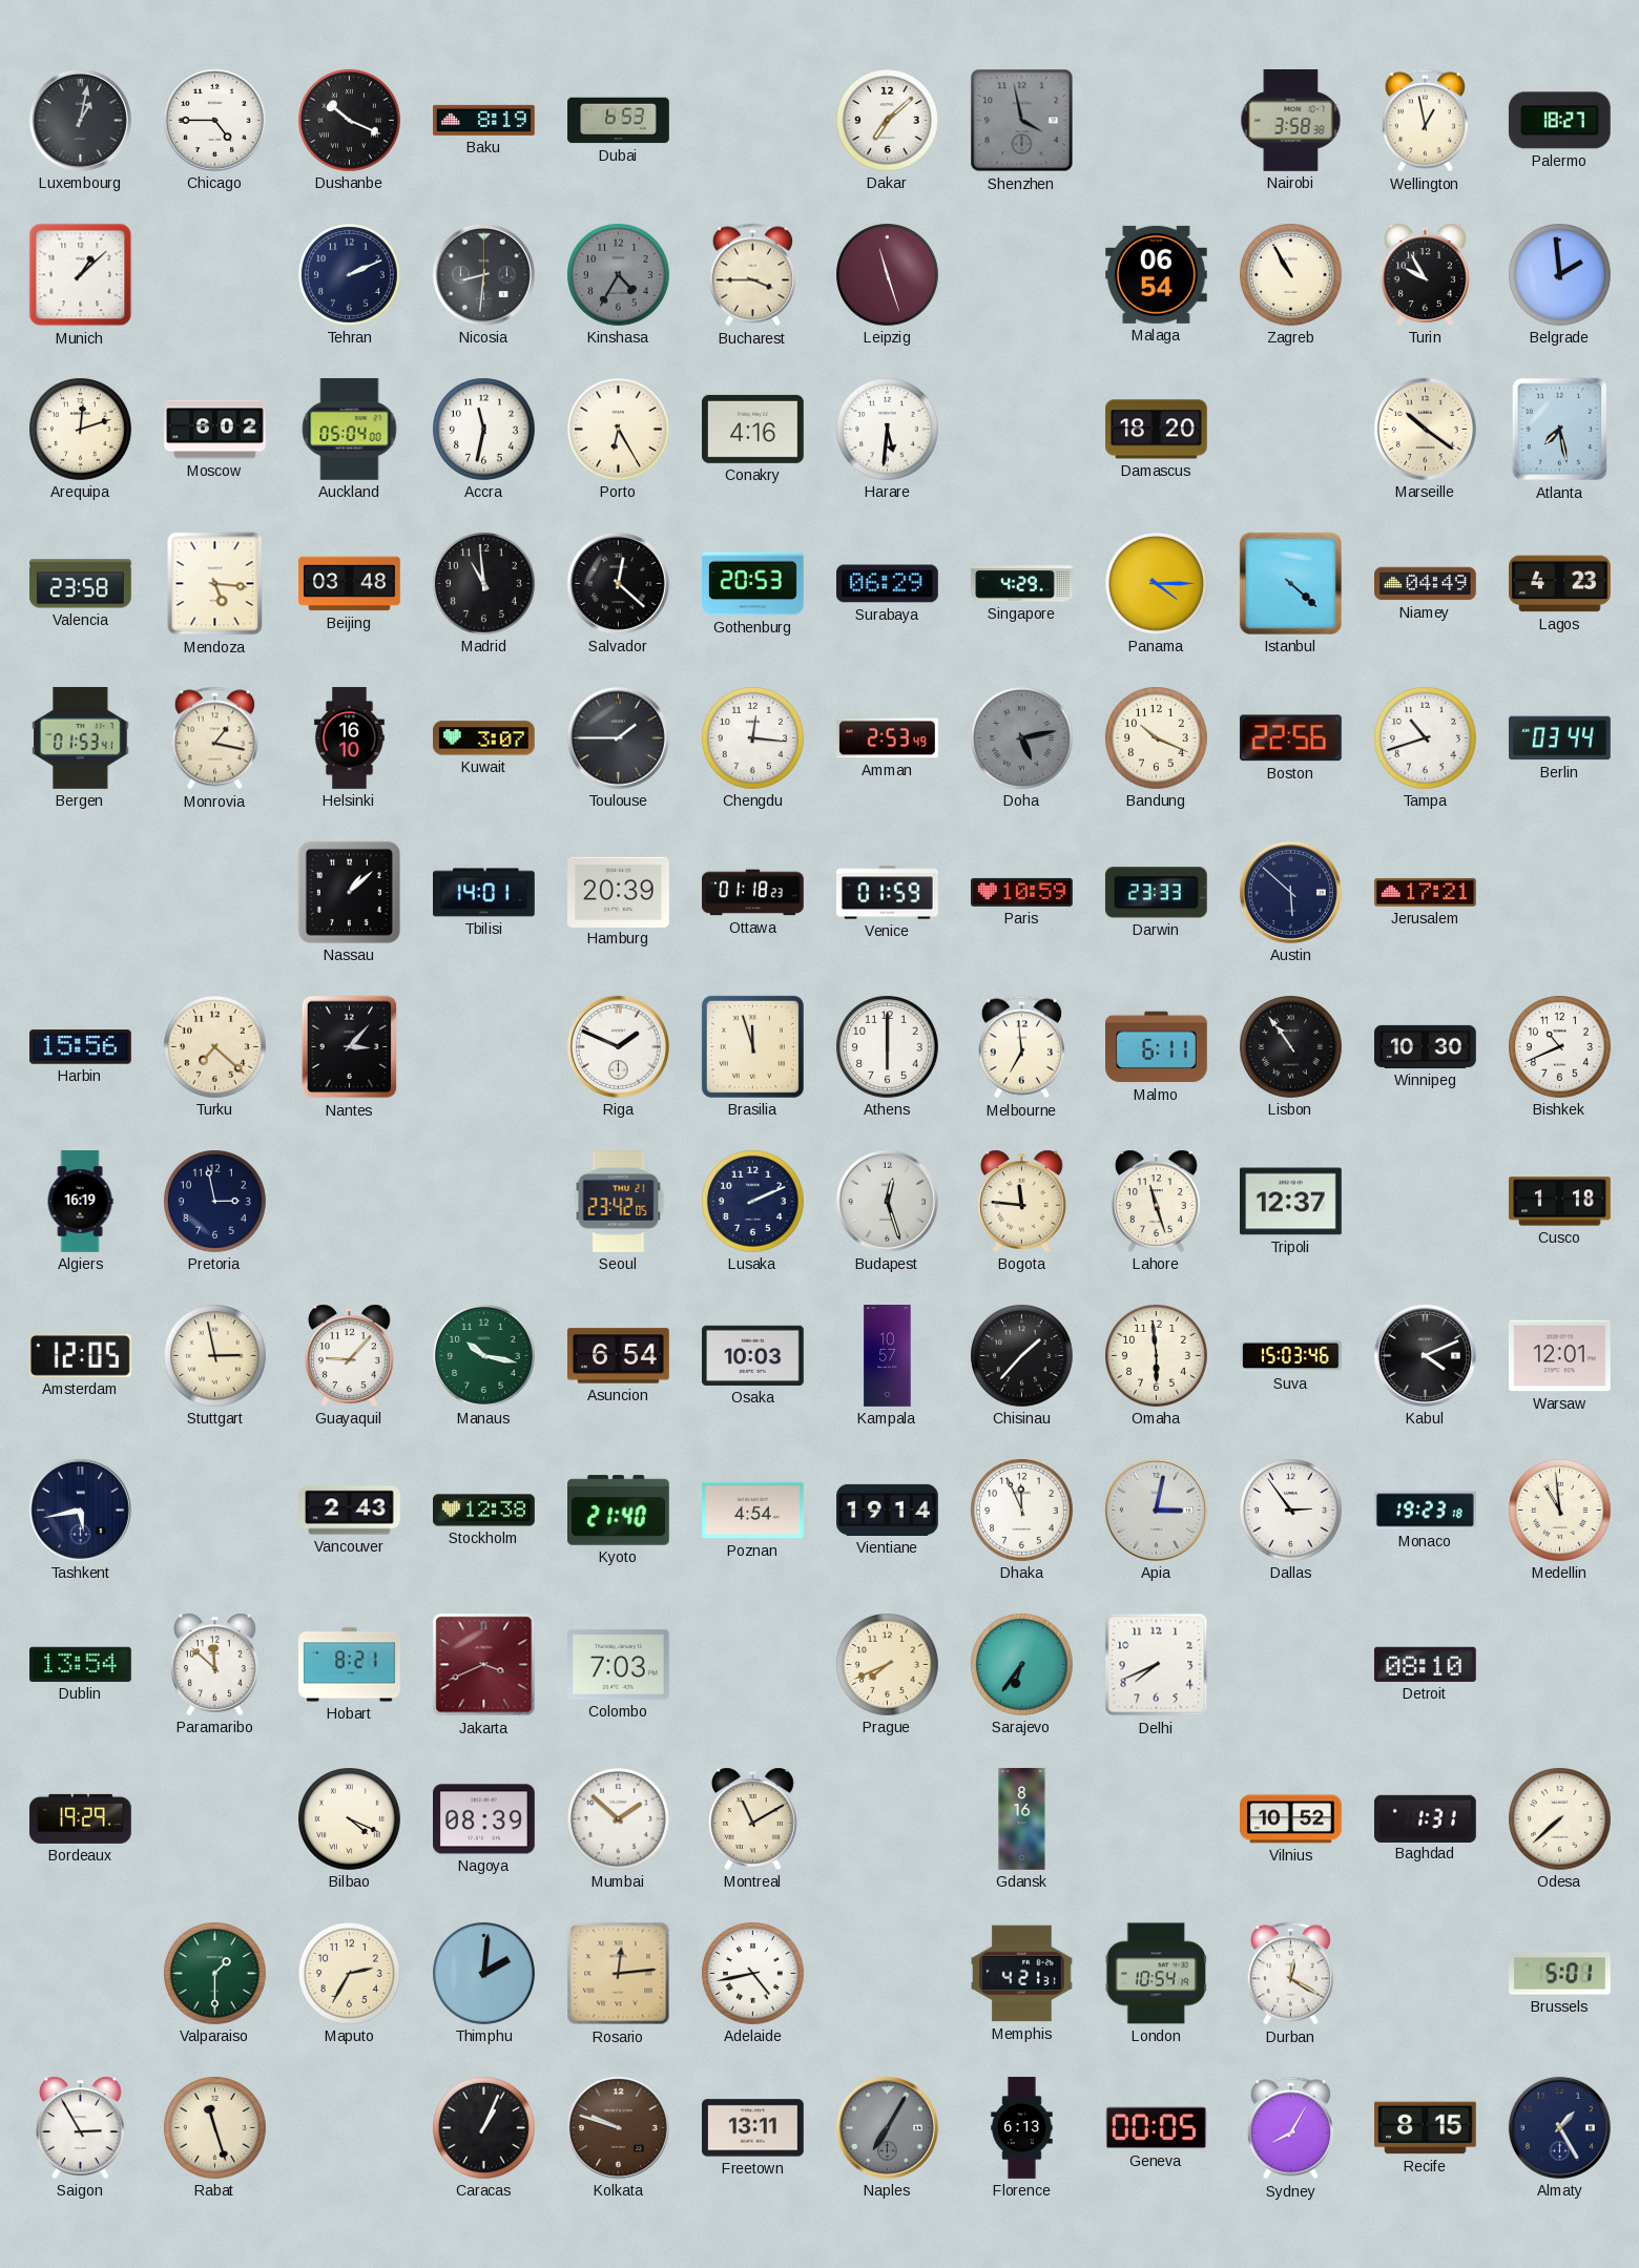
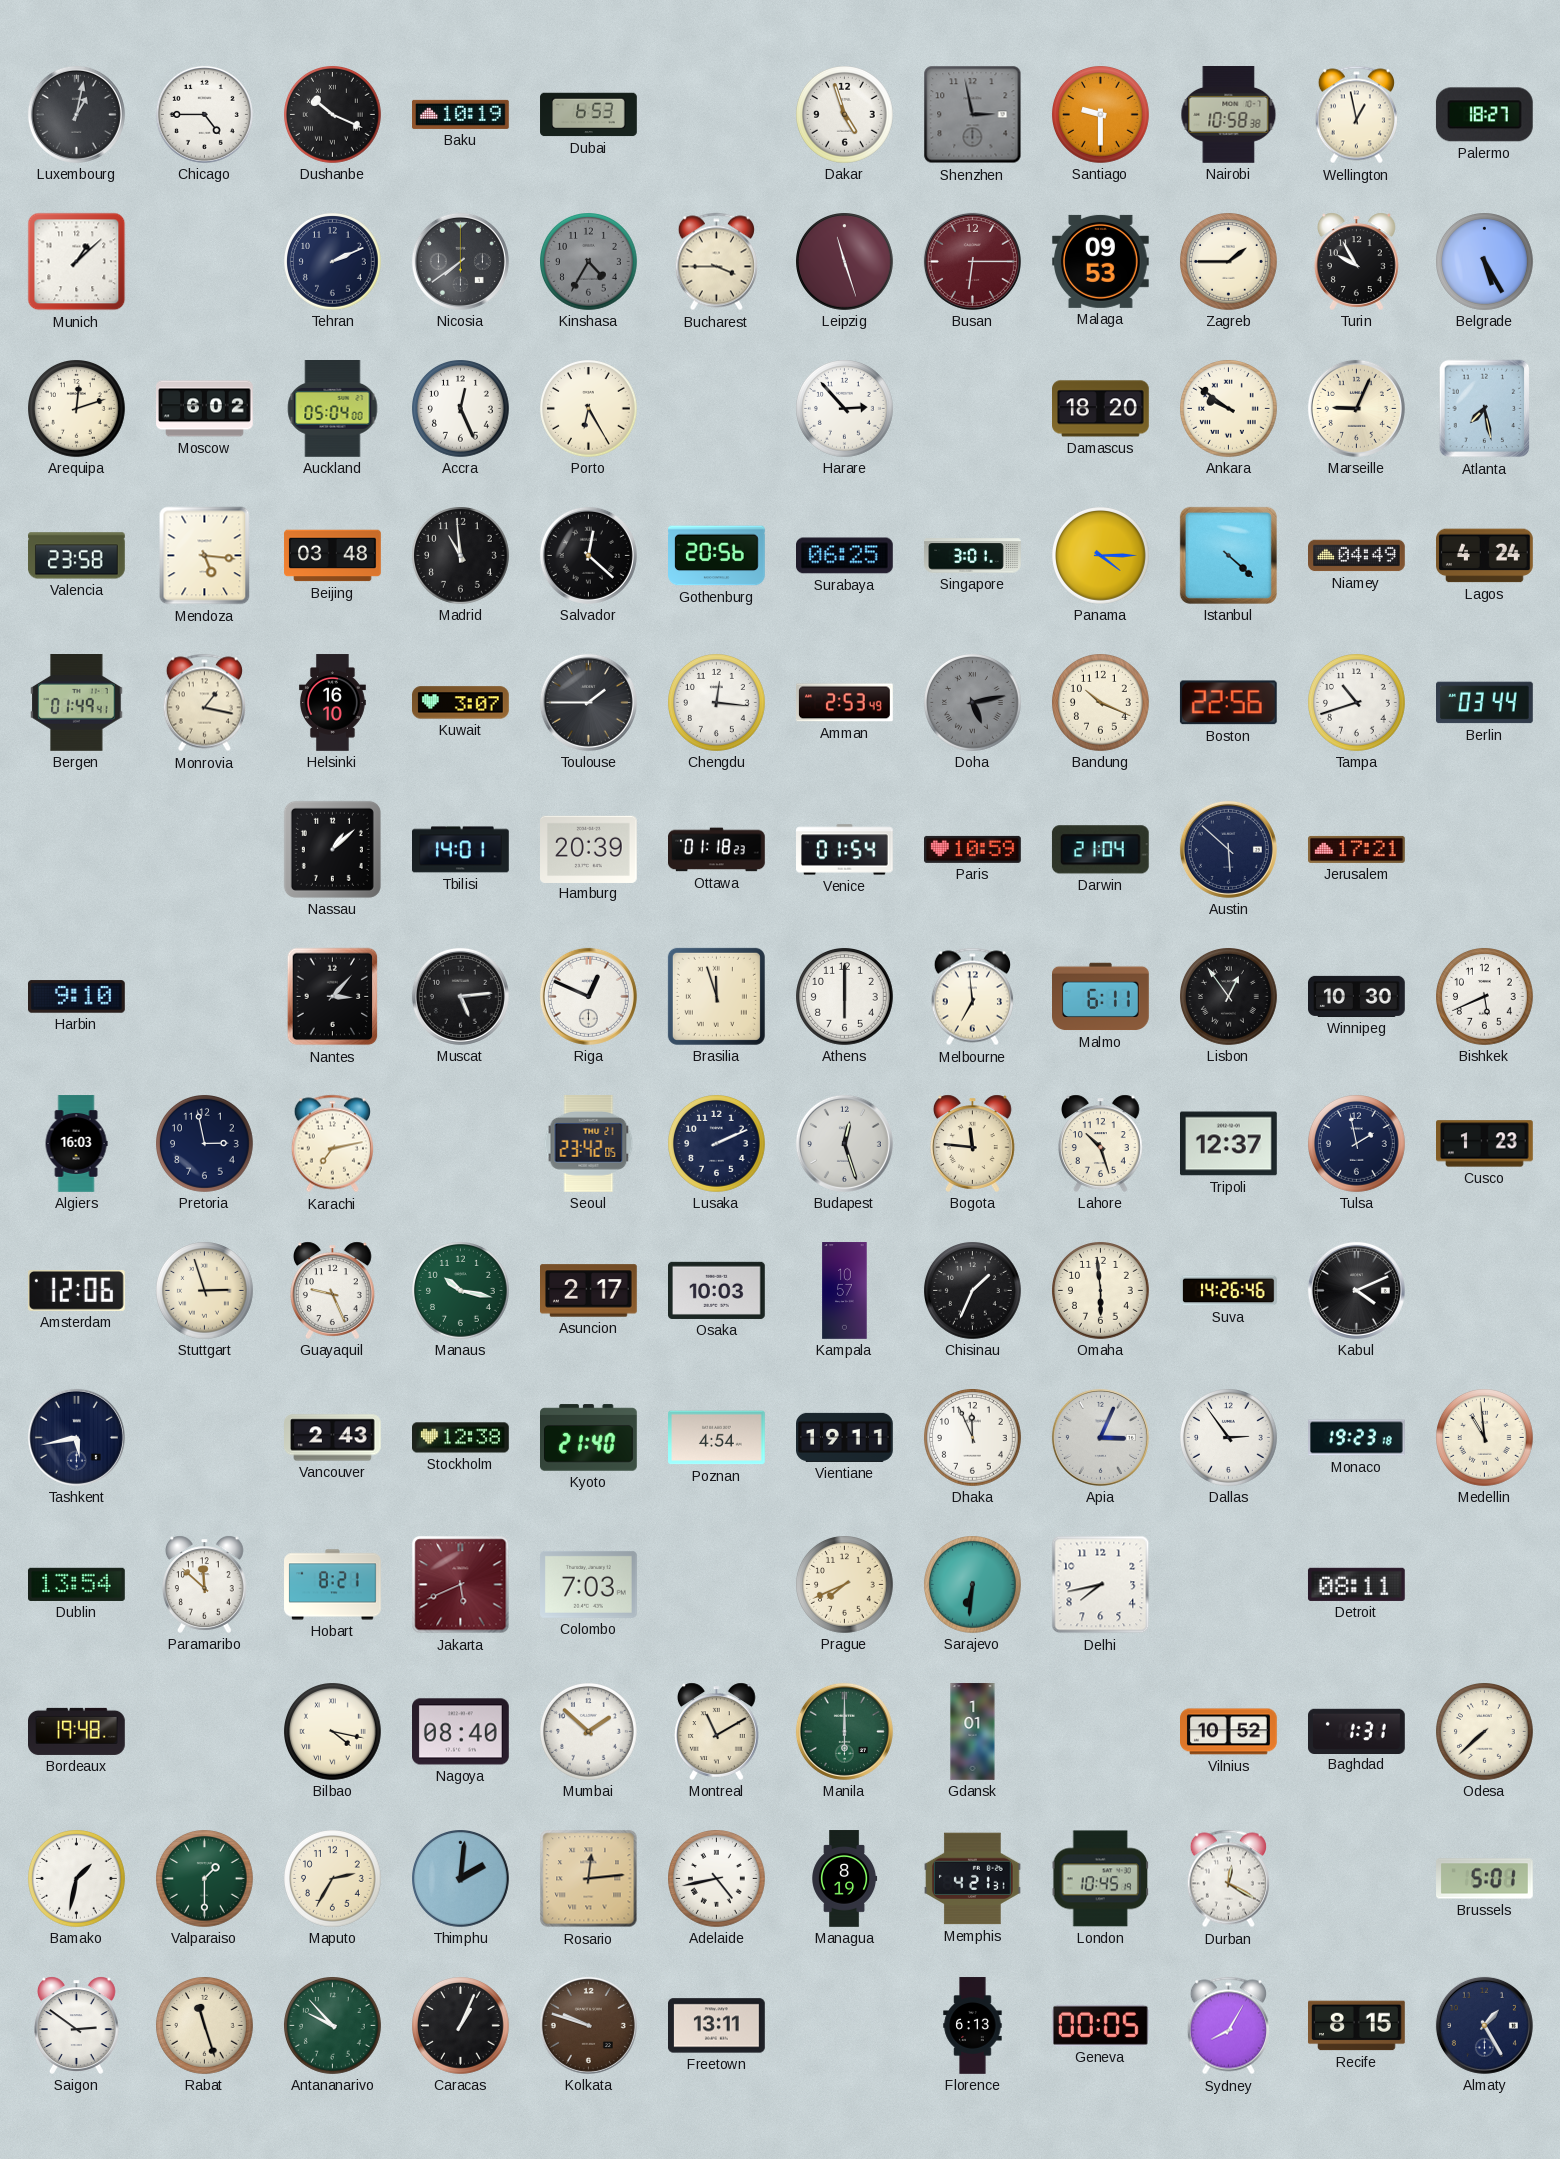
Baku: 8:19 -> 10:19 (461, 114)
Dakar: 7:08 -> 4:57 (845, 115)
Shenzhen: 3:58 -> 2:58 (973, 115)
Santiago: none -> 9:30 (1101, 115)
Nairobi: 3:58 -> 10:58 (1229, 115)
Nicosia: 8:31 -> 7:39 (460, 261)
Busan: none -> 6:15 (972, 261)
Malaga: 06:54 -> 09:53 (1101, 261)
Zagreb: 10:55 -> 1:45 (1229, 262)
Belgrade: 1:59 -> 5:25 (1485, 262)
Accra: 11:32 -> 12:26 (461, 409)
Conakry: 4:16 -> none (753, 429)
Harare: 5:31 -> 2:53 (845, 409)
Ankara: none -> 9:51 (1229, 409)
Marseille: 10:21 -> 9:04 (1356, 408)
Gothenburg: 20:53 -> 20:56 (717, 556)
Surabaya: 06:29 -> 06:25 (845, 556)
Singapore: 4:29 -> 3:01 (973, 556)
Lagos: 4:23 -> 4:24 (1485, 556)
Bergen: 01:53 -> 01:49 (77, 703)
Venice: 01:59 -> 01:54 (845, 850)
Darwin: 23:33 -> 21:04 (1100, 850)
Harbin: 15:56 -> 9:10 (77, 997)
Turku: 7:22 -> none (215, 1047)
Muscat: none -> 5:14 (460, 996)
Riga: 1:49 -> 12:49 (588, 996)
Lisbon: 10:54 -> 12:54 (1229, 997)
Bishkek: 10:41 -> 5:41 (1485, 997)
Algiers: 16:19 -> 16:03 (76, 1144)
Karachi: none -> 7:13 (332, 1144)
Lahore: 11:27 -> 10:27 (1100, 1143)
Tulsa: none -> 1:58 (1357, 1144)
Cusco: 1:18 -> 1:23 (1485, 1144)
Amsterdam: 12:05 -> 12:06 (76, 1290)
Stuttgart: 2:58 -> 2:57 (205, 1291)
Guayaquil: 9:07 -> 9:26 (332, 1290)
Asuncion: 6:54 -> 2:17 (589, 1291)
Chisinau: 1:37 -> 1:34 (973, 1291)
Suva: 15:03 -> 14:26 (1229, 1291)
Warsaw: 12:01 -> none (1560, 1356)
Vientiane: 19:14 -> 19:11 (845, 1437)
Apia: 3:02 -> 3:04 (1100, 1437)
Jakarta: 3:41 -> 5:41 (461, 1585)
Sarajevo: 6:36 -> 6:31 (973, 1585)
Delhi: 7:41 -> 7:43 (1101, 1585)
Detroit: 08:10 -> 08:11 (1356, 1584)
Bordeaux: 19:29 -> 19:48 (77, 1731)
Bilbao: 4:19 -> 4:17 (333, 1732)
Nagoya: 08:39 -> 08:40 (461, 1732)
Manila: none -> 6:00 (844, 1731)
Gdansk: 8:16 -> 1:01 (973, 1732)
Bamako: none -> 1:32 (77, 1879)
Managua: none -> 8:19 (845, 1879)
London: 10:54 -> 10:45 (1100, 1879)
Saigon: 2:55 -> 2:51 (76, 2025)
Antananarivo: none -> 9:53 (333, 2026)
Naples: 7:05 -> none (887, 2127)
